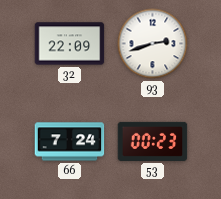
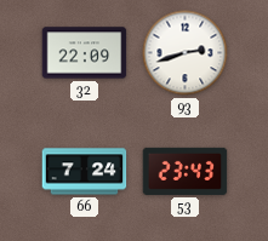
53: 00:23 -> 23:43 (186, 171)
